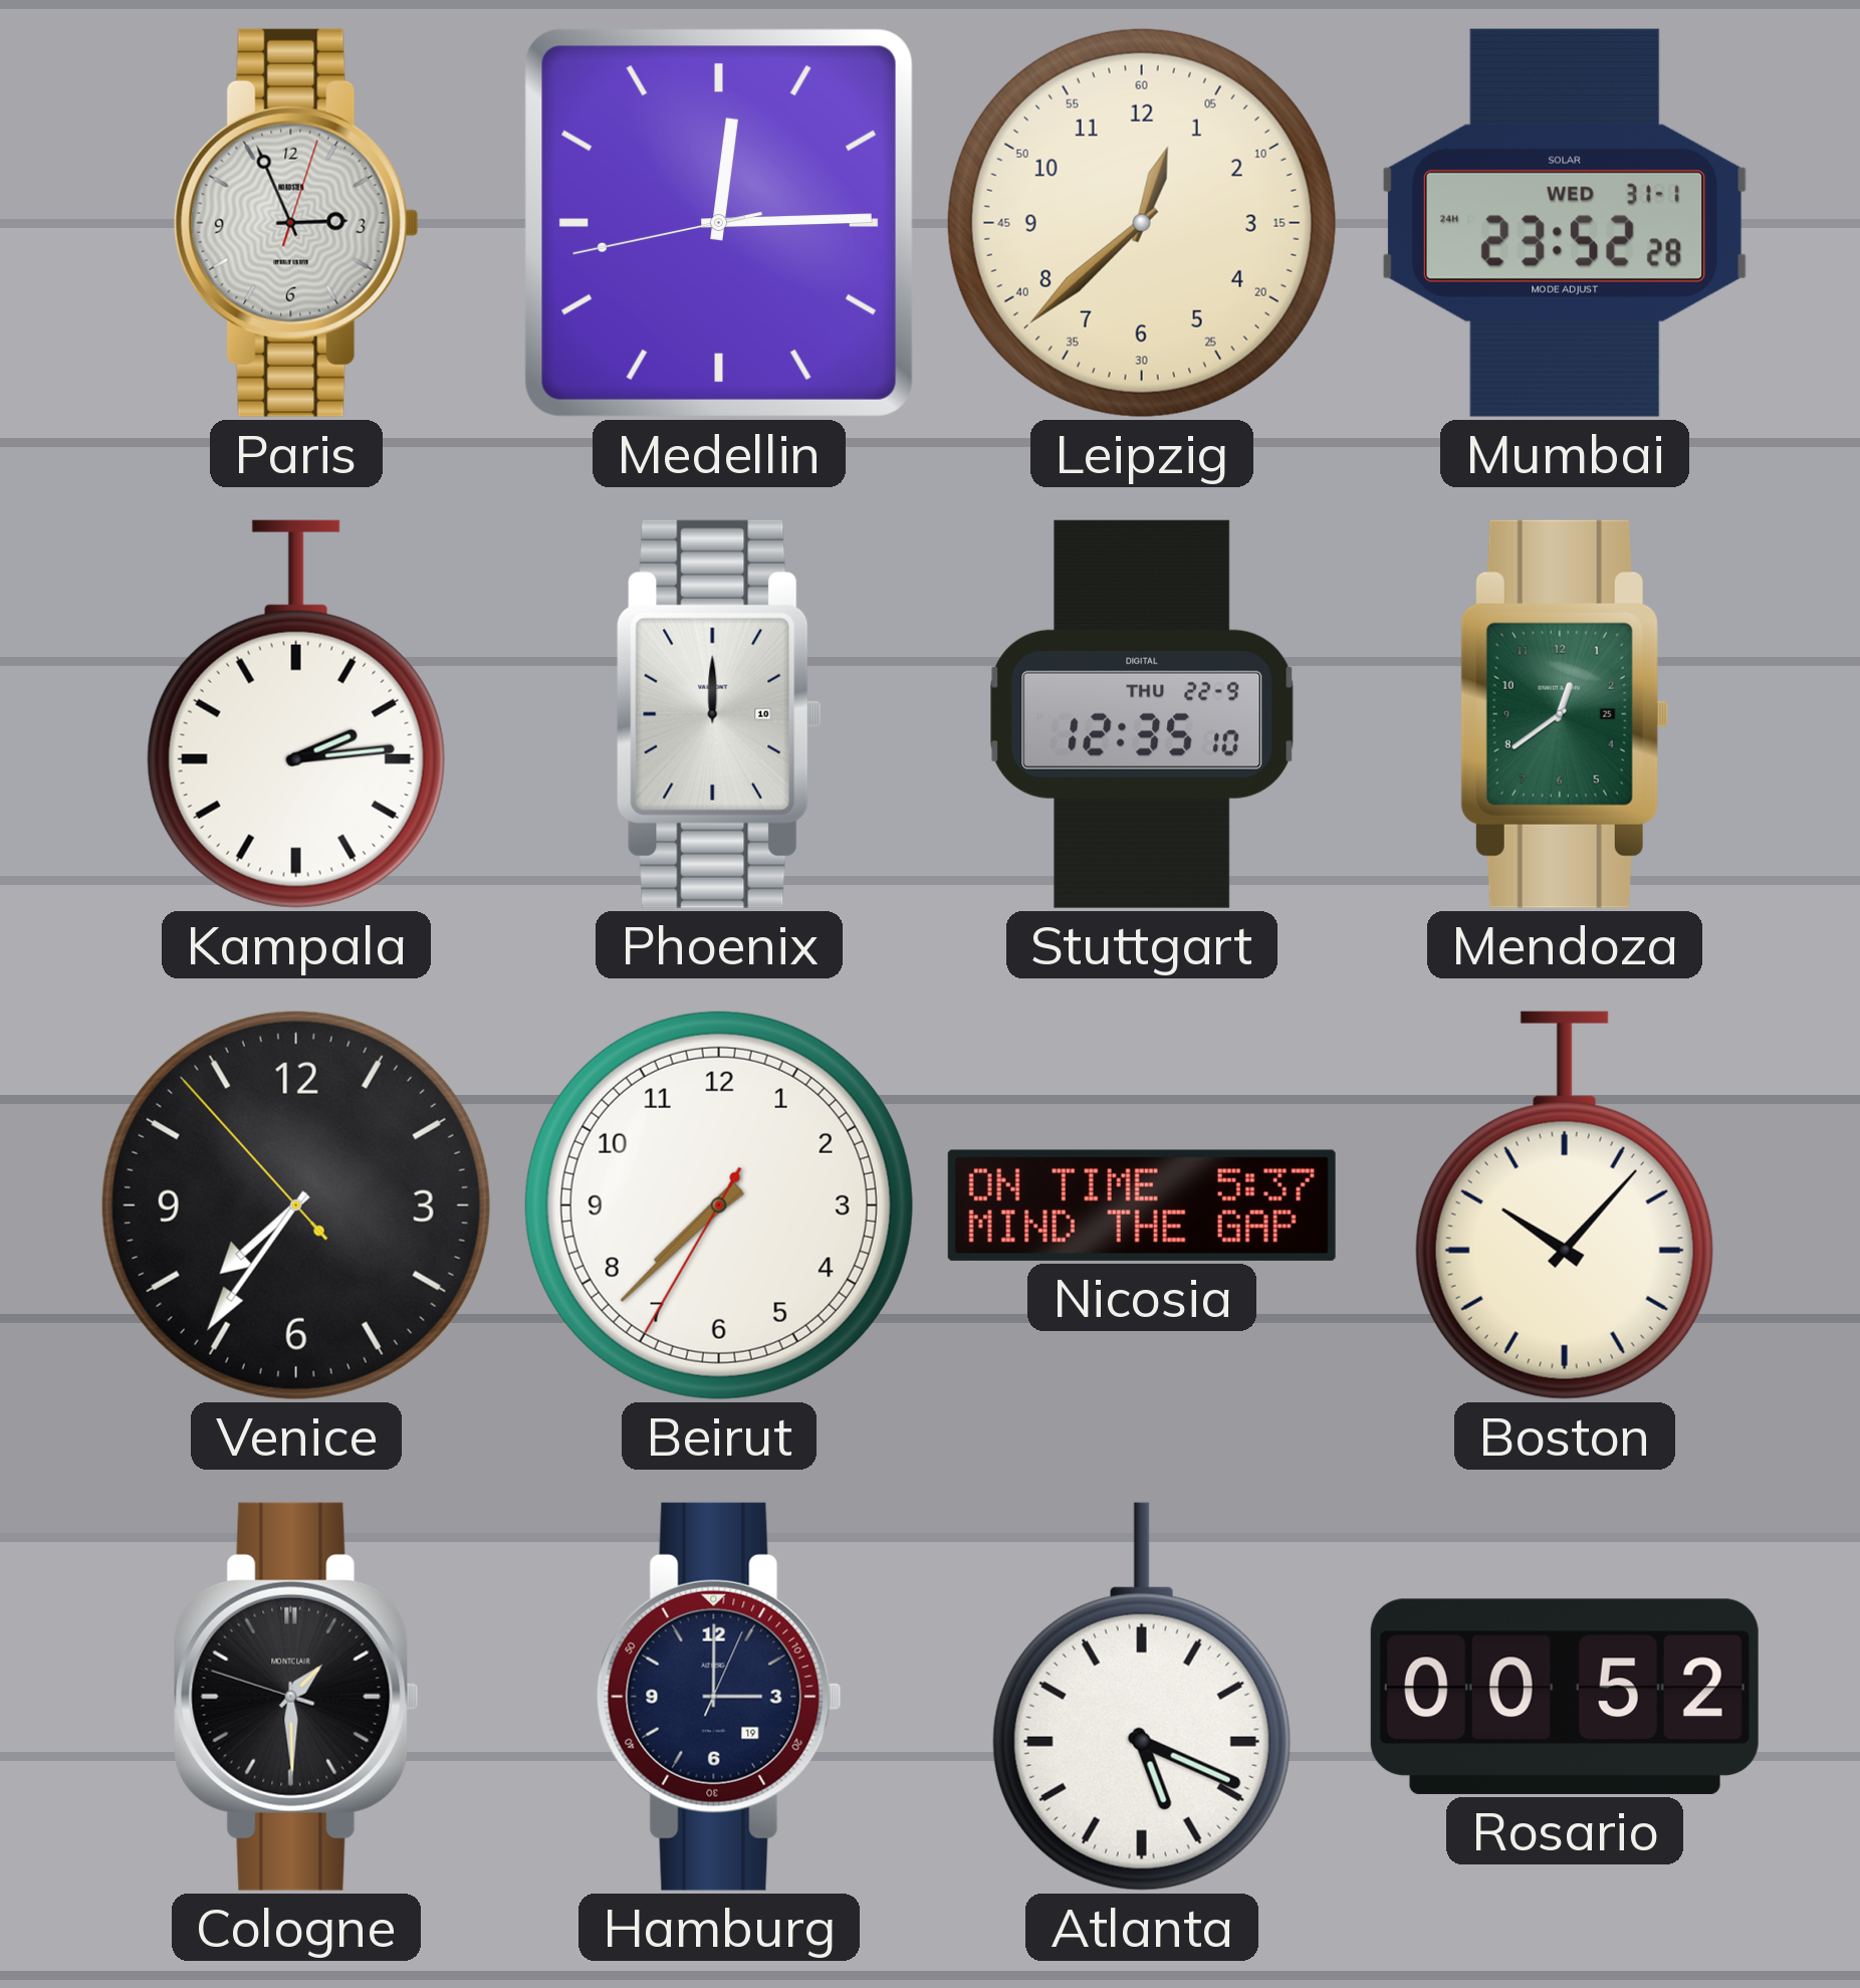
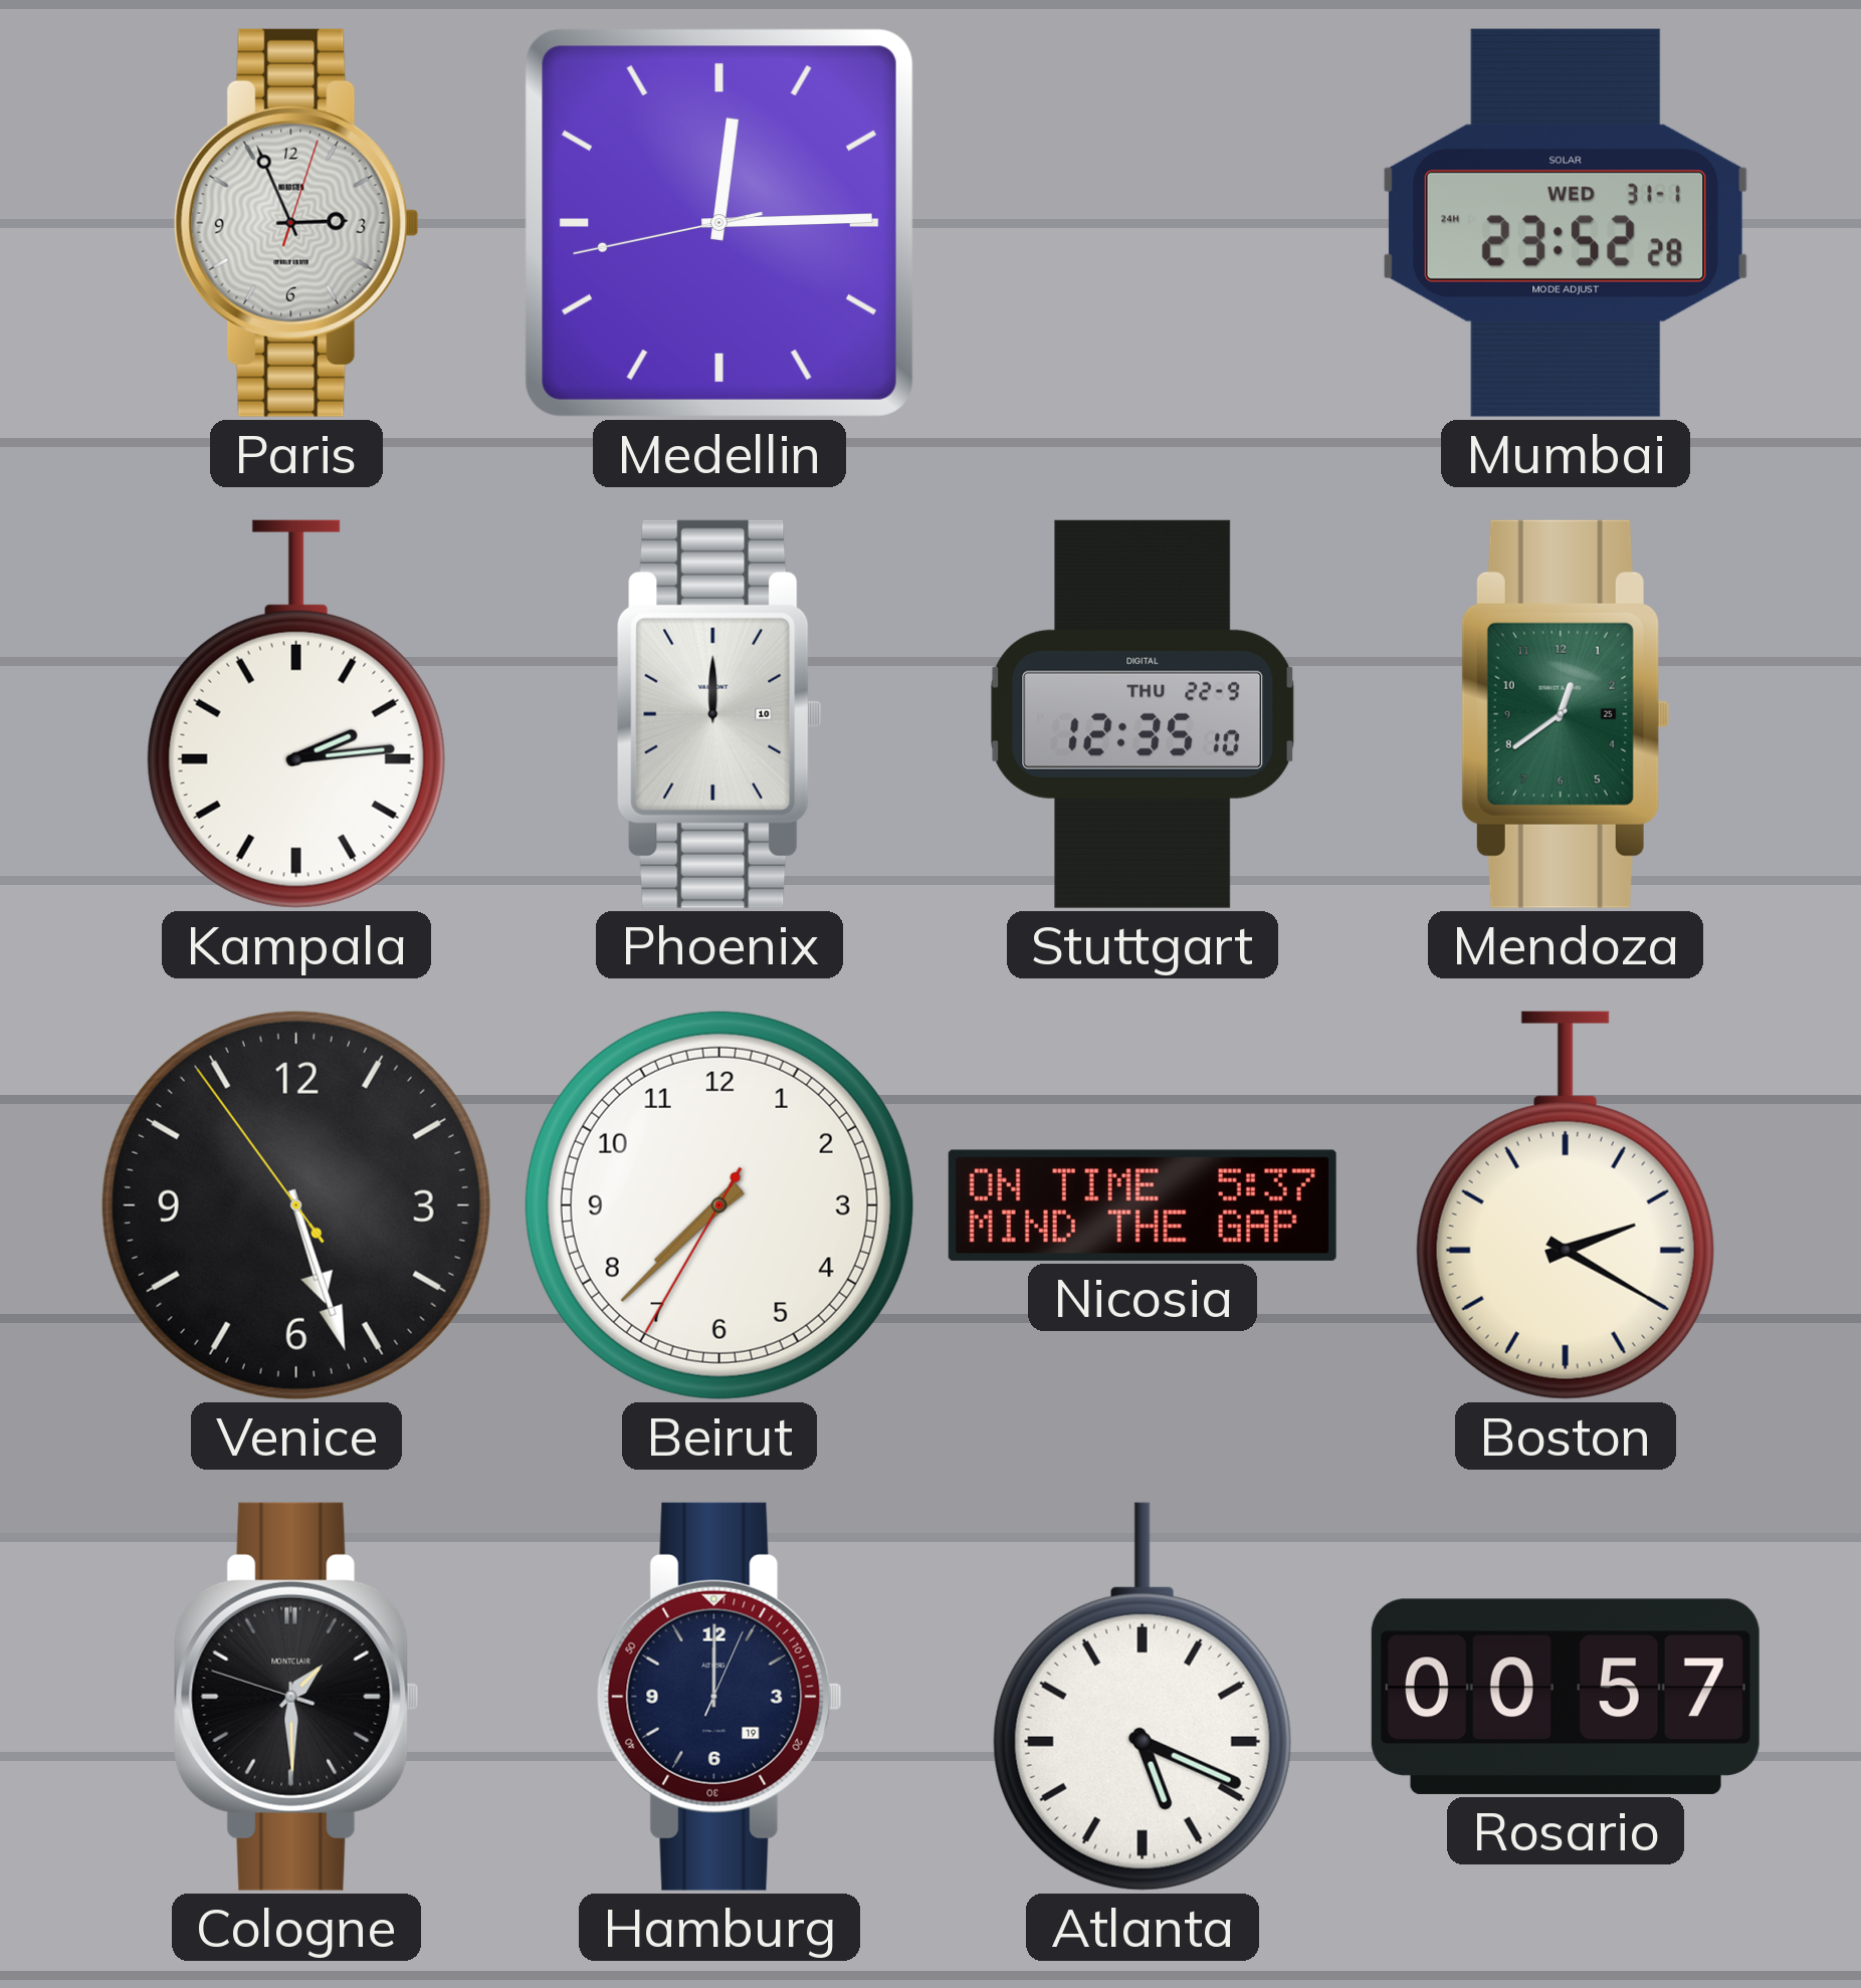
Leipzig: 12:38 -> none (1142, 223)
Venice: 7:35 -> 5:26 (296, 1205)
Boston: 10:07 -> 2:20 (1566, 1205)
Hamburg: 3:00 -> 12:00 (719, 1697)
Rosario: 00:52 -> 00:57 (1566, 1697)
